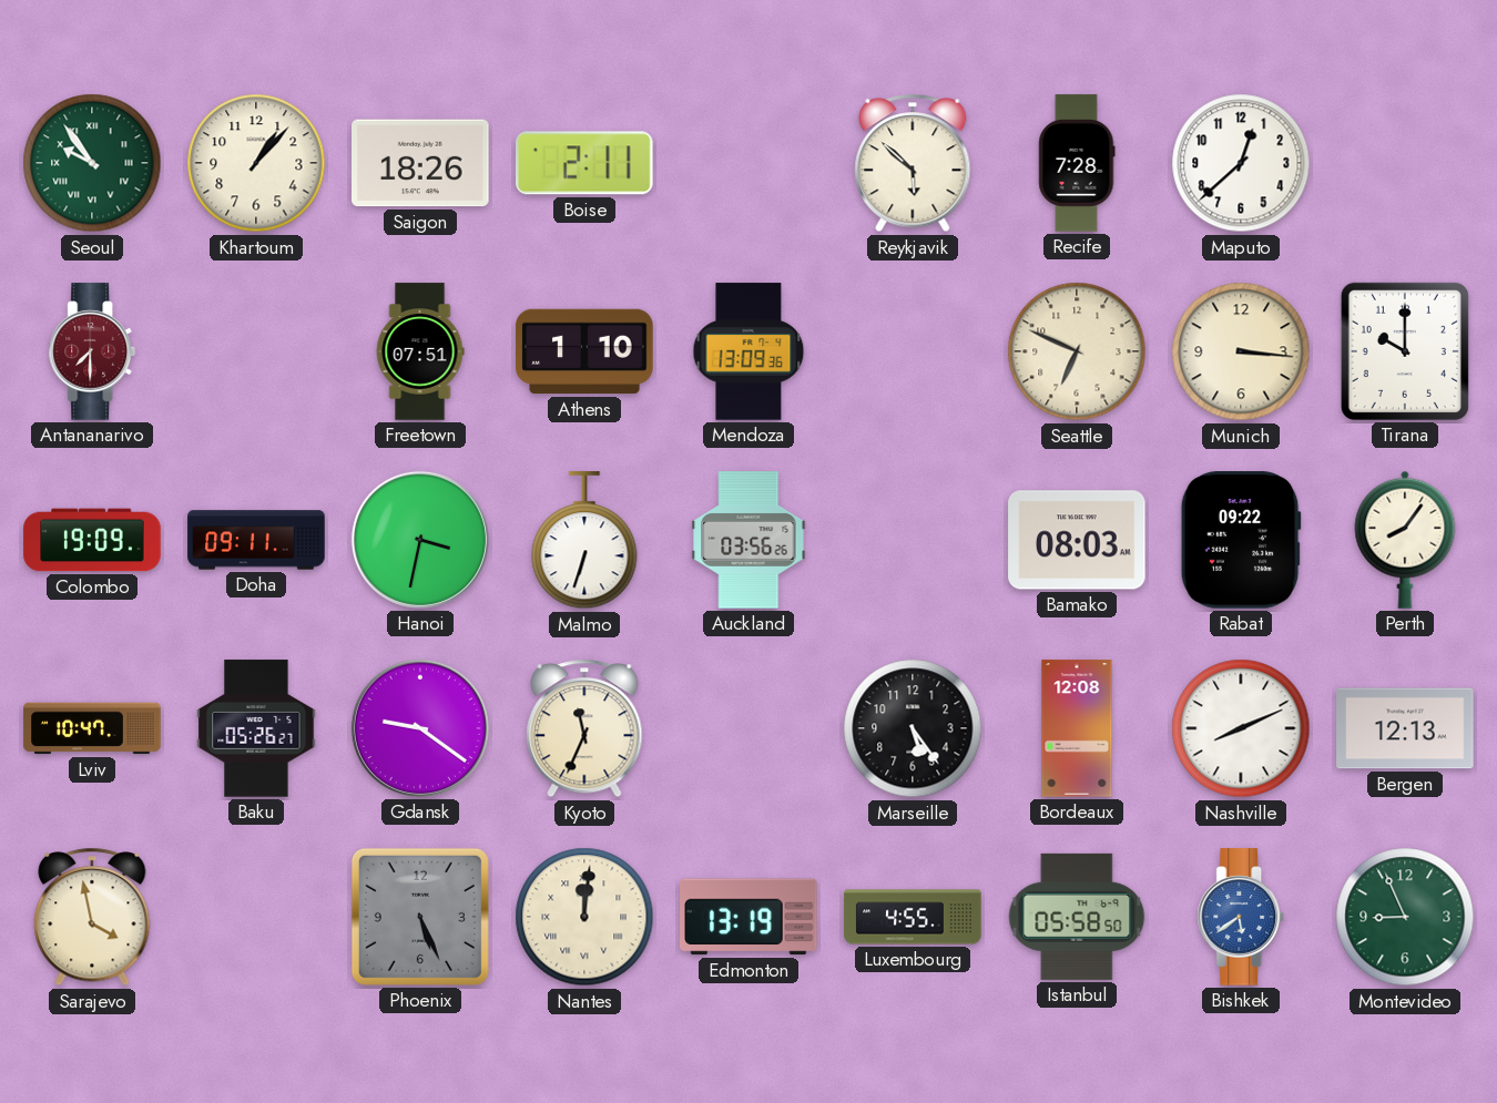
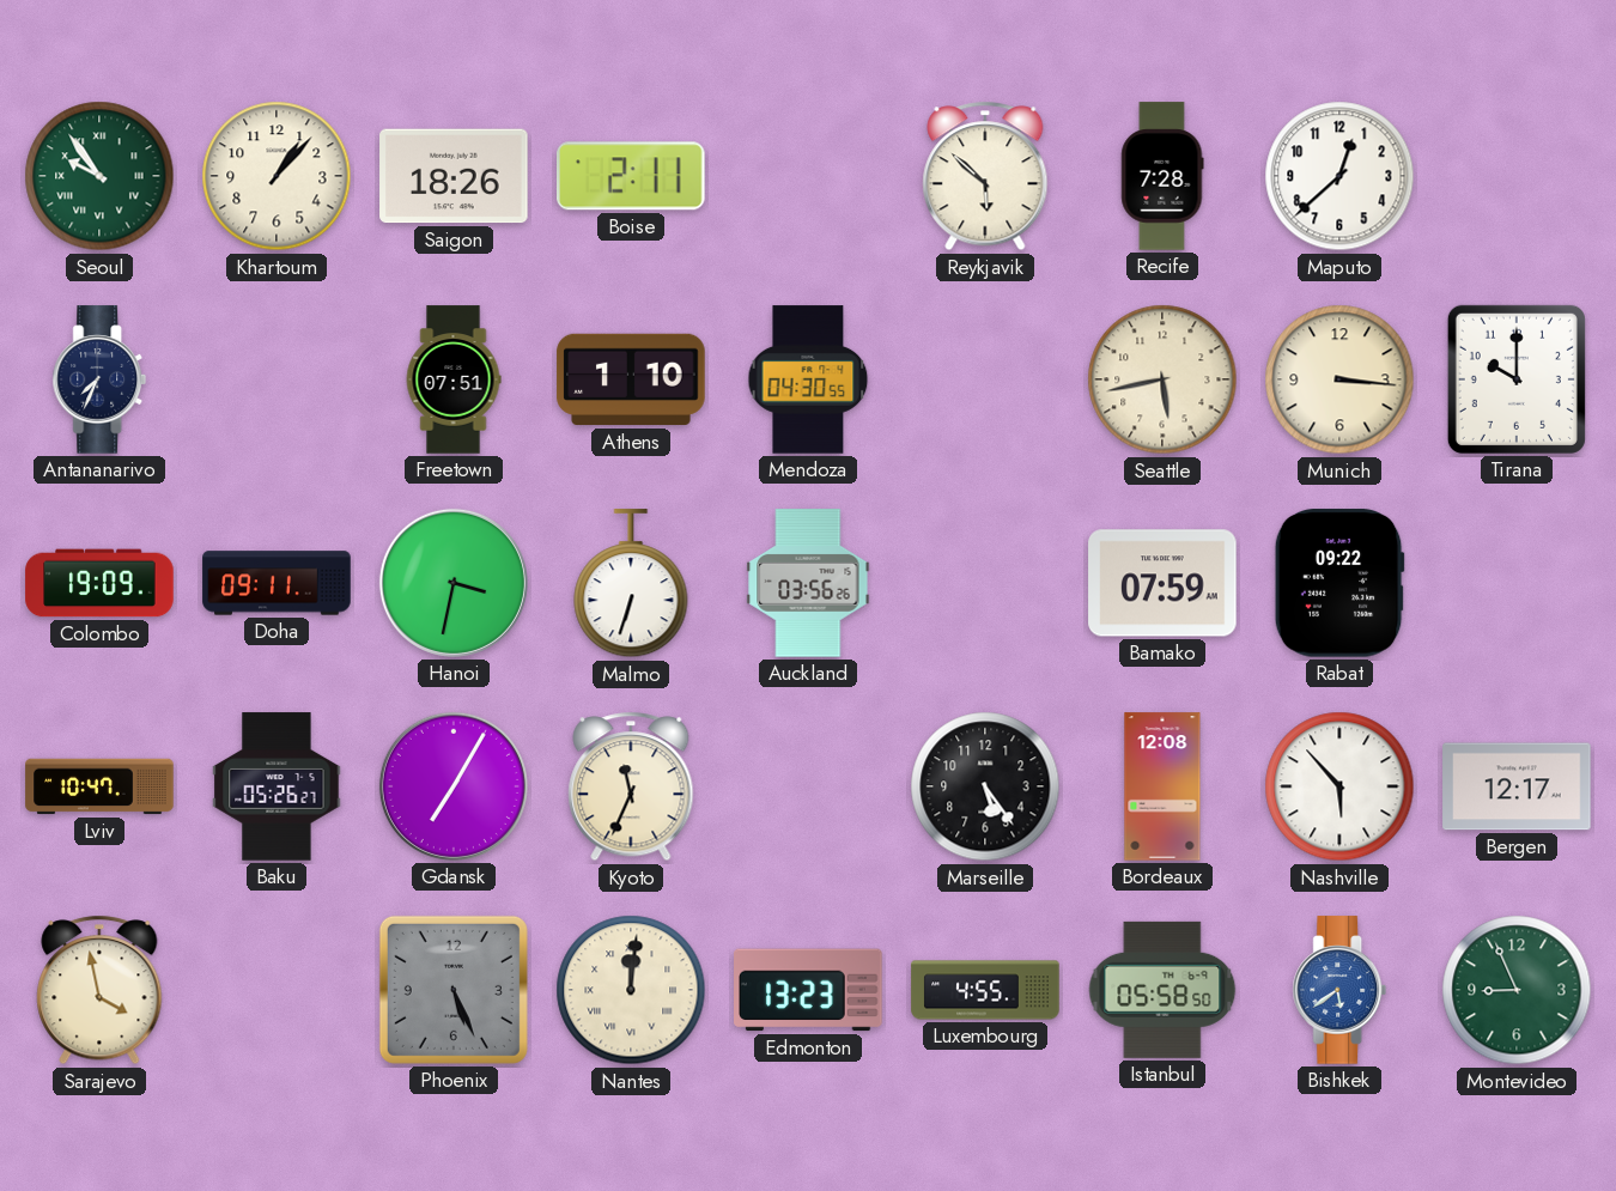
Antananarivo: 7:30 -> 7:34 (99, 379)
Antananarivo dial: burgundy -> navy (99, 379)
Mendoza: 13:09 -> 04:30 (808, 379)
Seattle: 6:49 -> 5:43 (1162, 379)
Bamako: 08:03 -> 07:59 (1162, 583)
Perth: 8:06 -> none (1405, 540)
Gdansk: 9:21 -> 7:05 (454, 786)
Nashville: 8:11 -> 5:53 (1339, 786)
Bergen: 12:13 -> 12:17 (1517, 786)
Edmonton: 13:19 -> 13:23 (808, 990)
